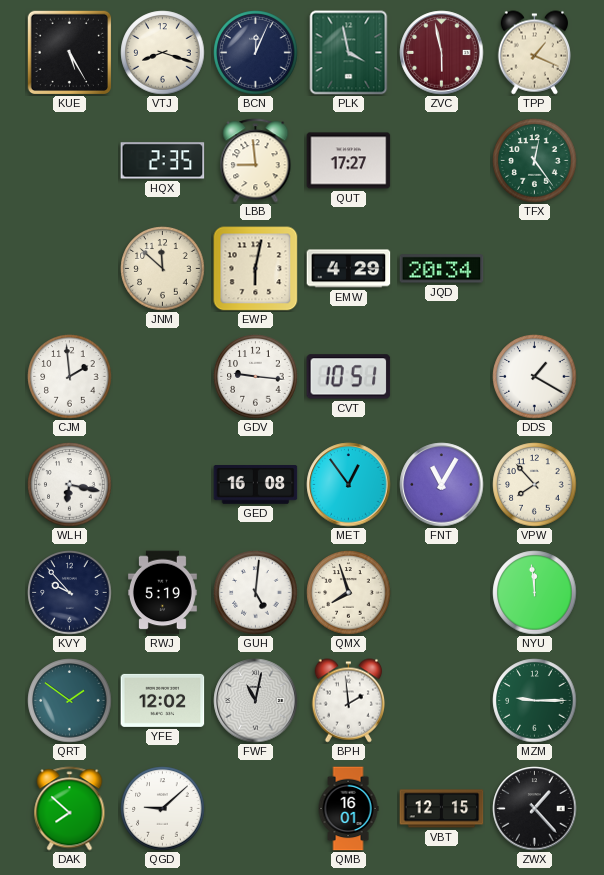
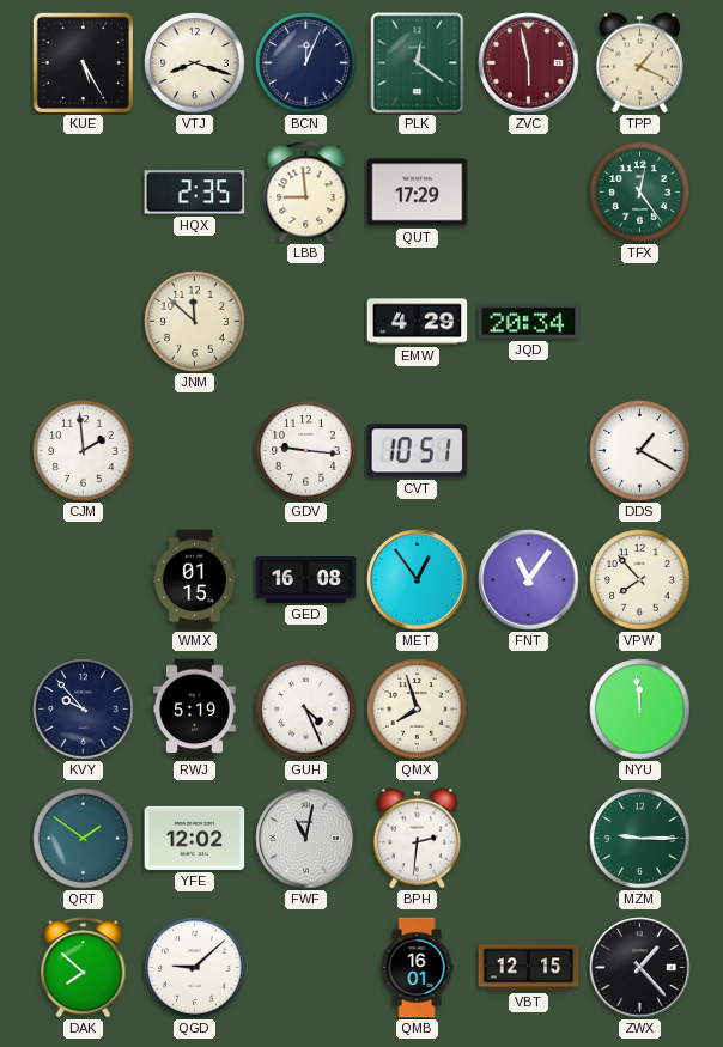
PLK: 3:58 -> 12:21 (418, 63)
QUT: 17:27 -> 17:29 (418, 193)
EWP: 6:02 -> none (256, 269)
WLH: 6:17 -> none (70, 485)
WMX: none -> 01:15 (195, 580)
FNT: 11:05 -> 11:06 (529, 580)
GUH: 5:01 -> 4:26 (306, 710)
BPH: 1:59 -> 2:31 (417, 839)
